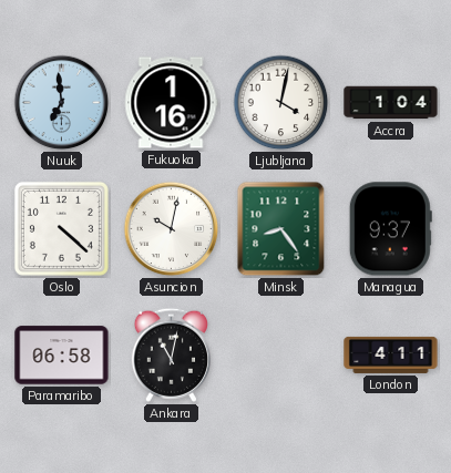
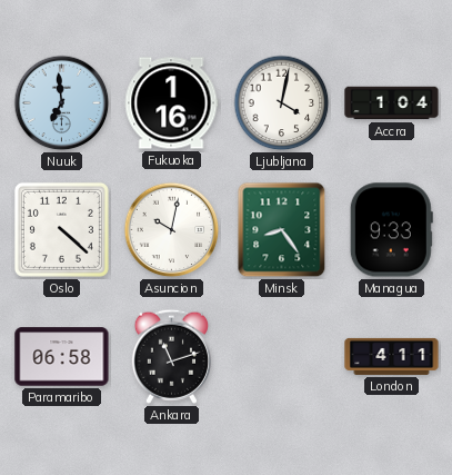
Managua: 9:37 -> 9:33 (391, 230)
Ankara: 11:02 -> 11:12 (171, 356)
